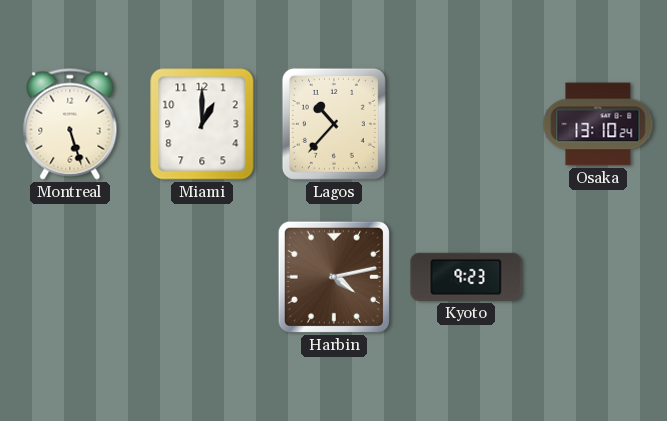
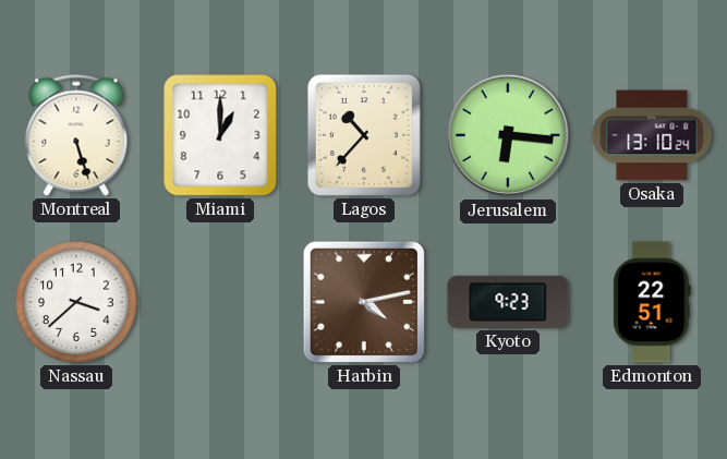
Jerusalem: none -> 6:16 (508, 135)
Nassau: none -> 3:38 (76, 302)
Edmonton: none -> 22:51 (652, 302)
